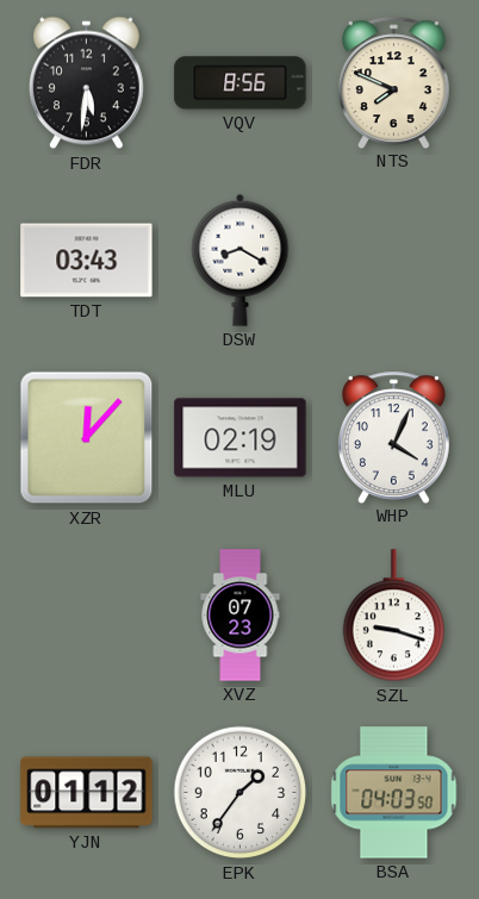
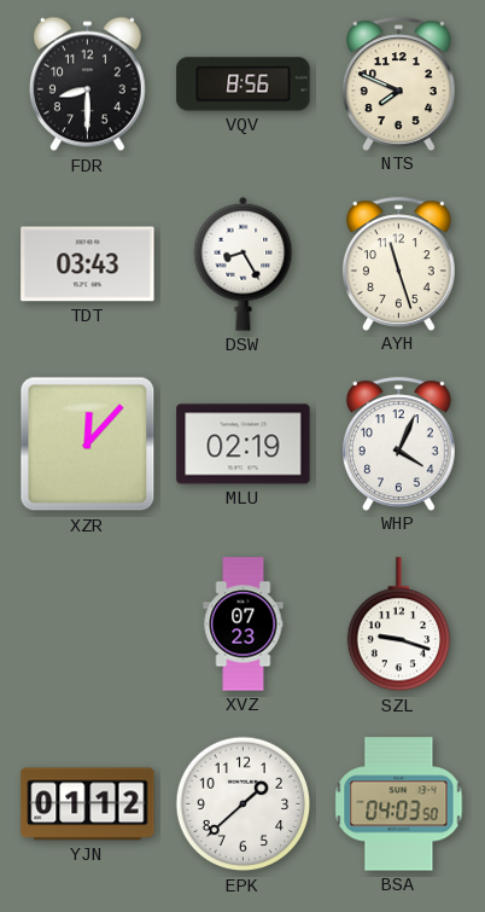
FDR: 5:31 -> 8:30 (87, 85)
DSW: 8:20 -> 8:25 (244, 263)
AYH: none -> 11:27 (398, 263)
EPK: 1:36 -> 1:38 (244, 804)
